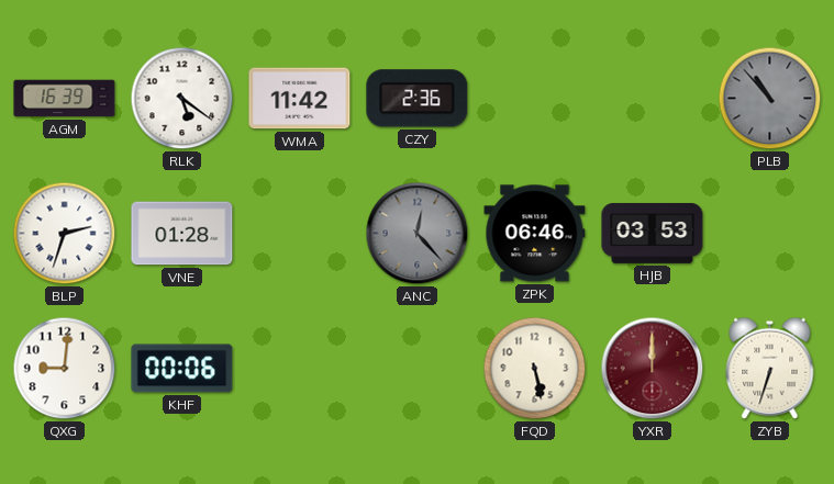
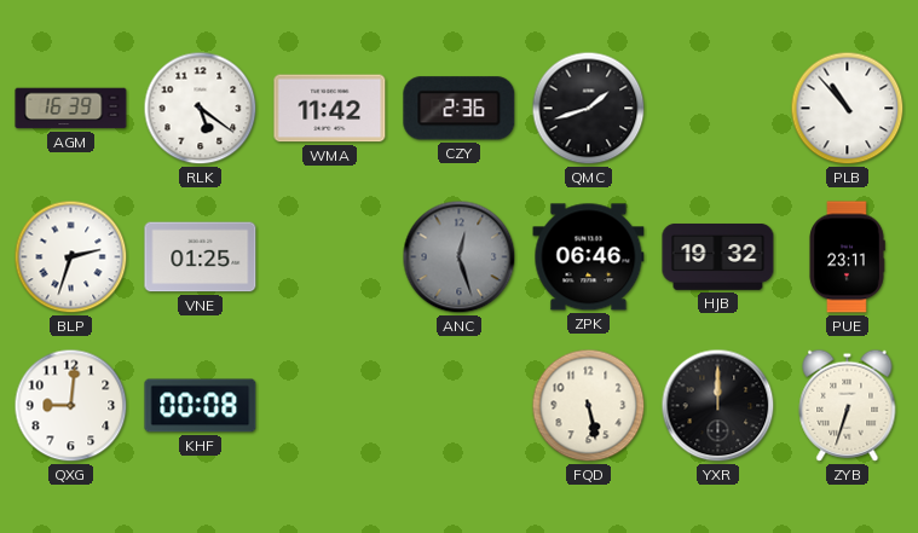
QMC: none -> 1:42 (589, 109)
PLB dial: grey -> white (848, 109)
VNE: 01:28 -> 01:25 (201, 257)
ANC: 12:23 -> 12:27 (460, 257)
HJB: 03:53 -> 19:32 (718, 257)
PUE: none -> 23:11 (847, 257)
KHF: 00:06 -> 00:08 (201, 406)
YXR dial: burgundy -> black (718, 406)
